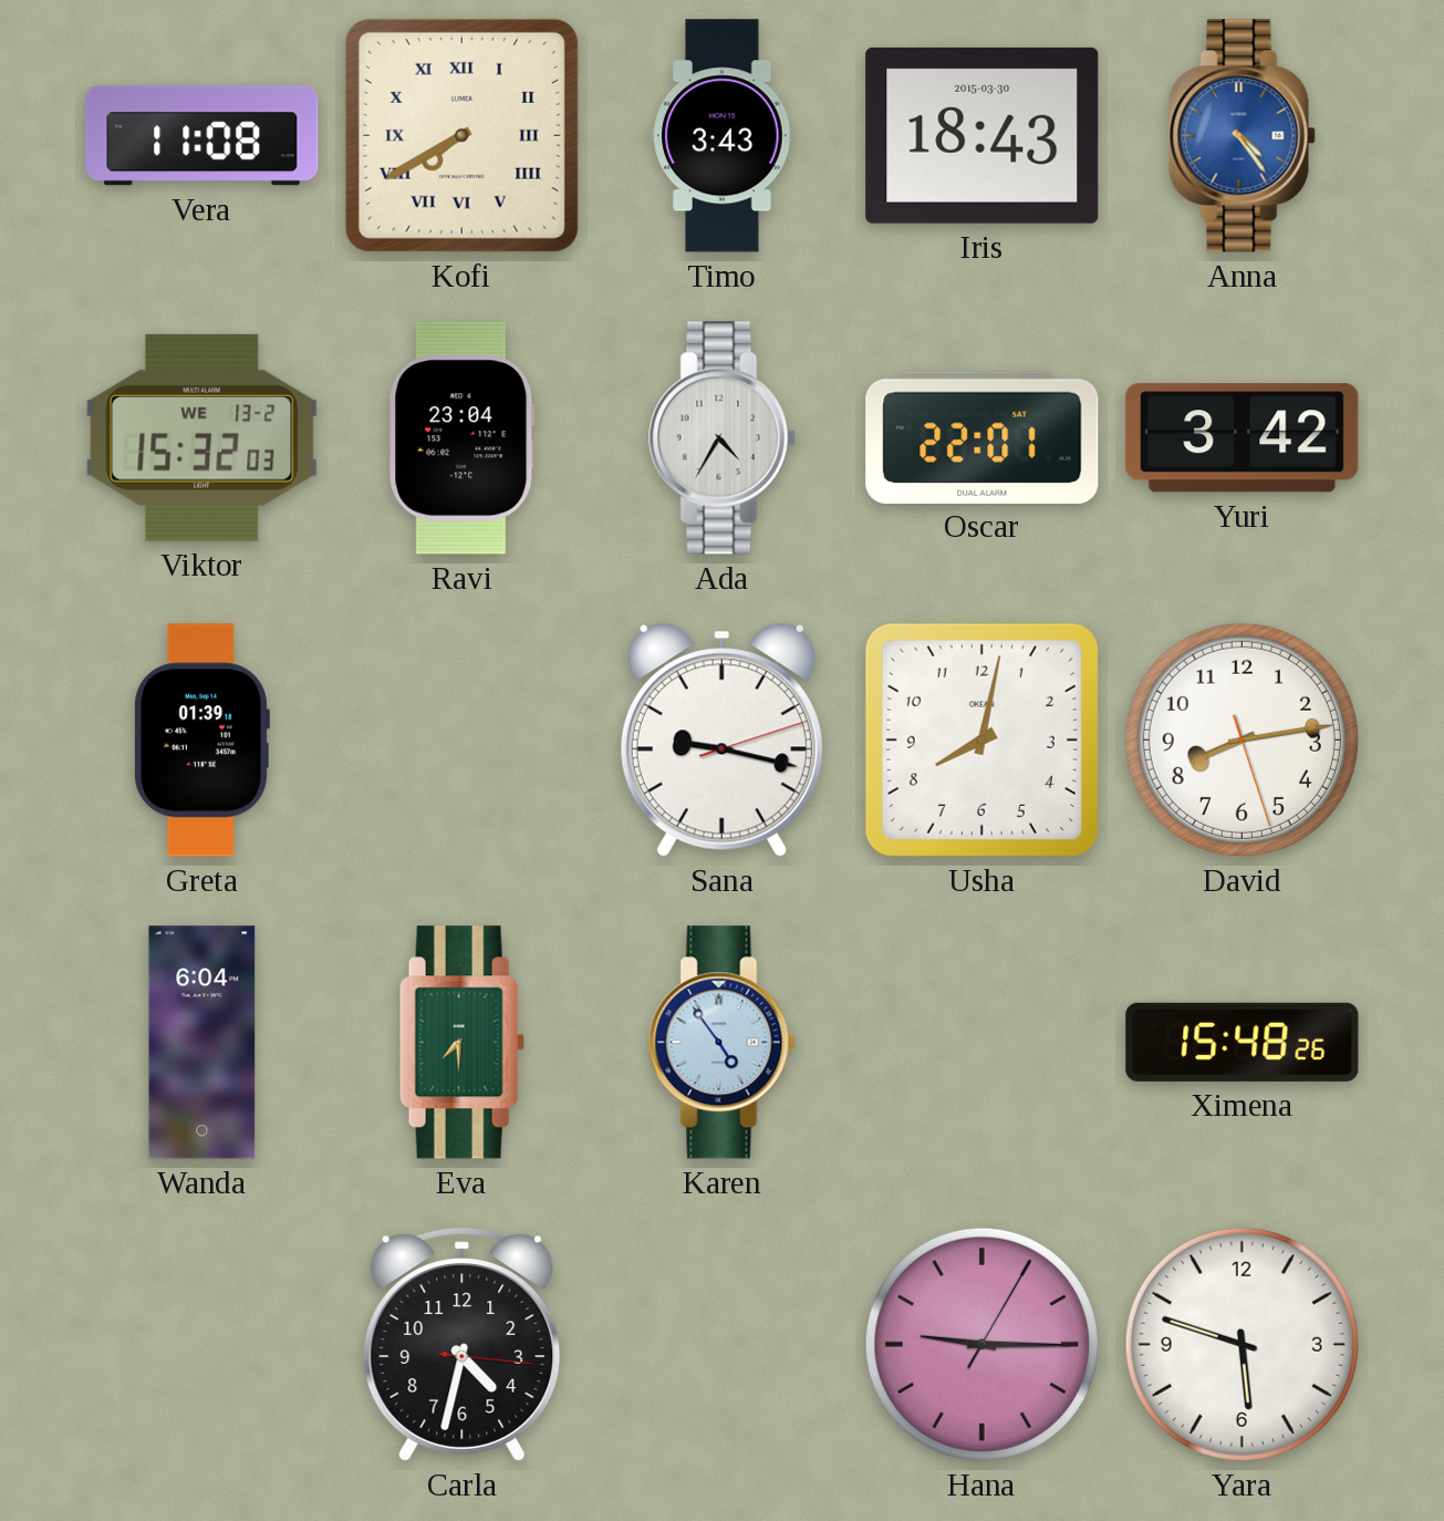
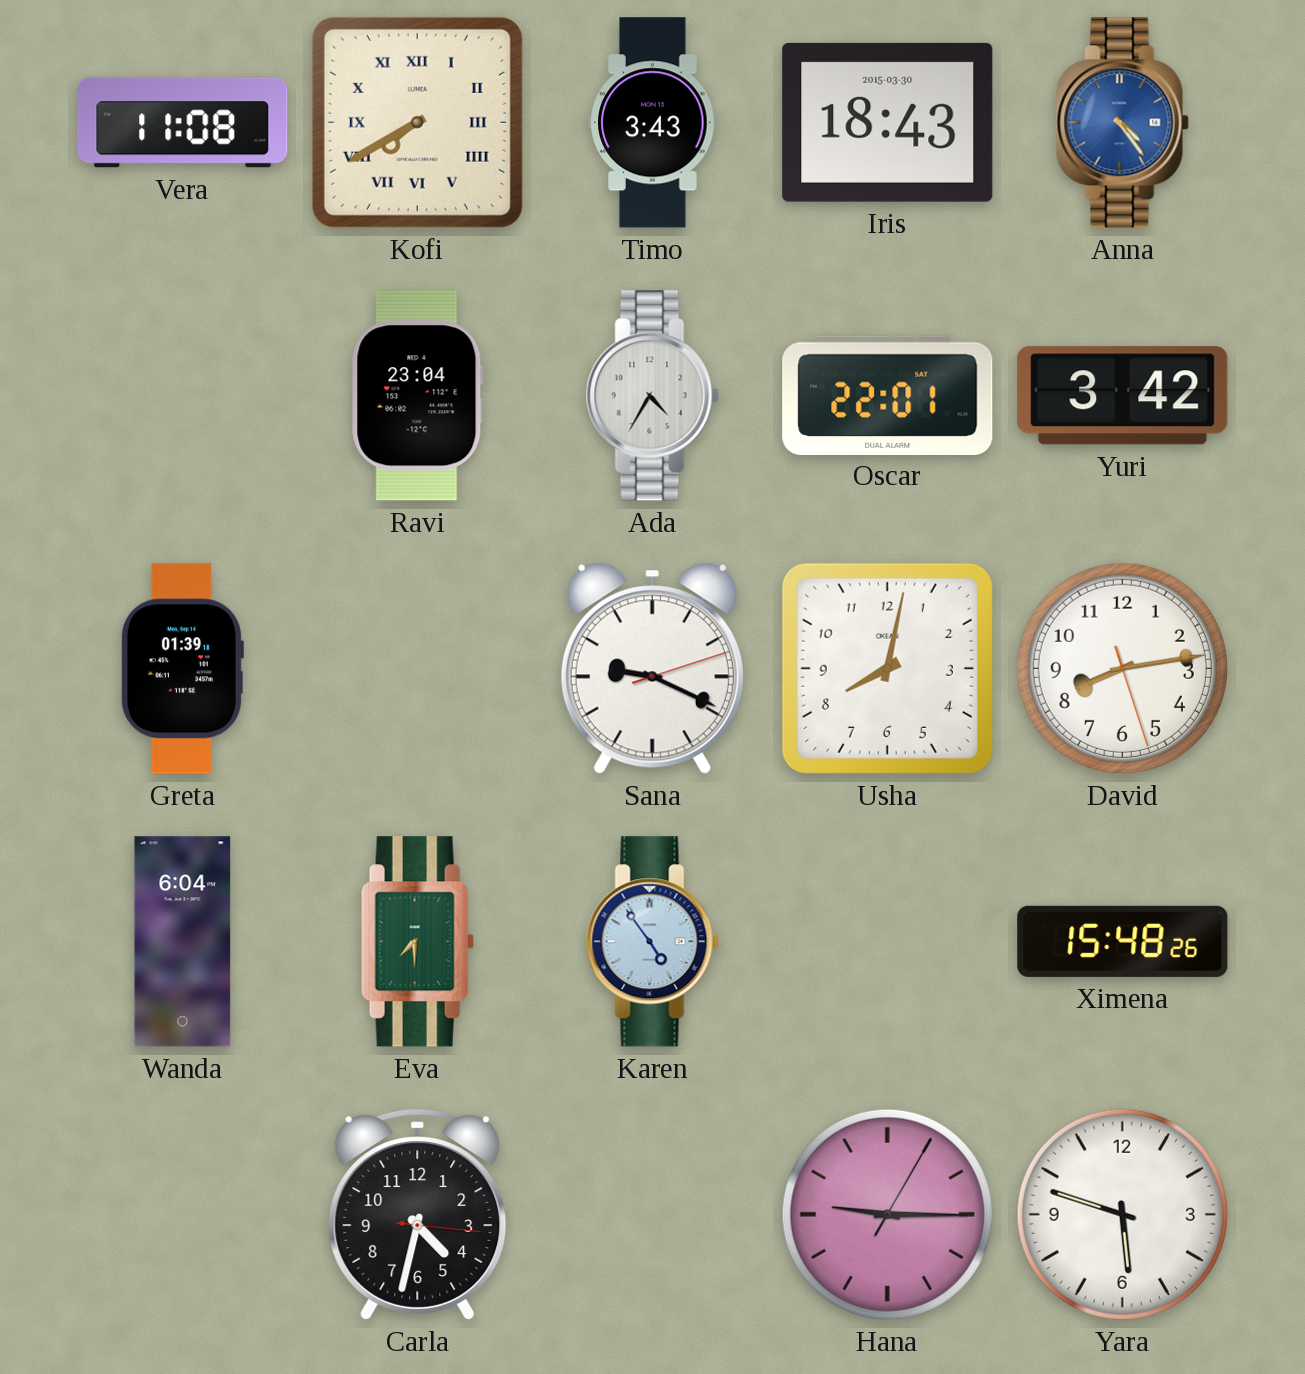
Viktor: 15:32 -> none (202, 437)
Sana: 9:17 -> 9:19 (652, 668)
